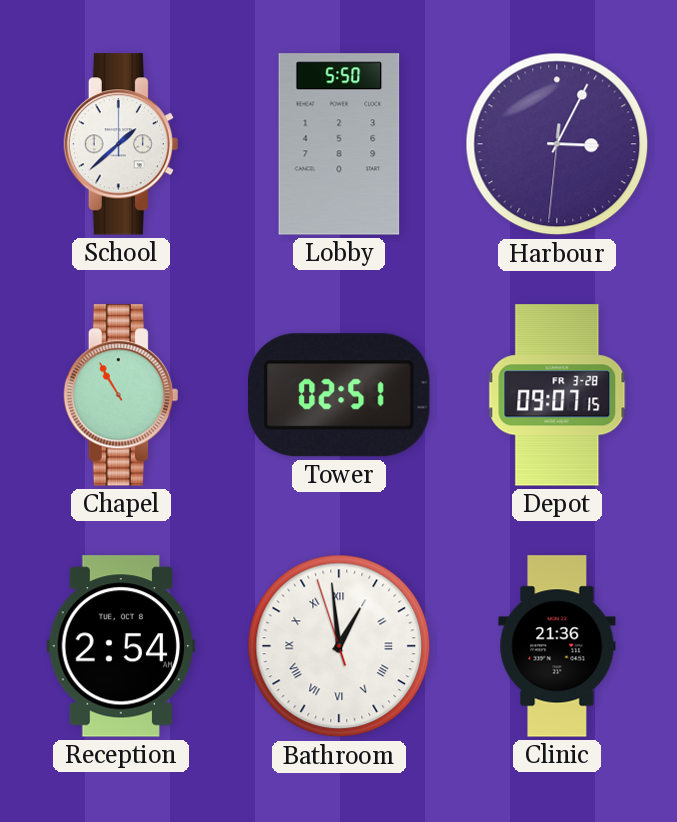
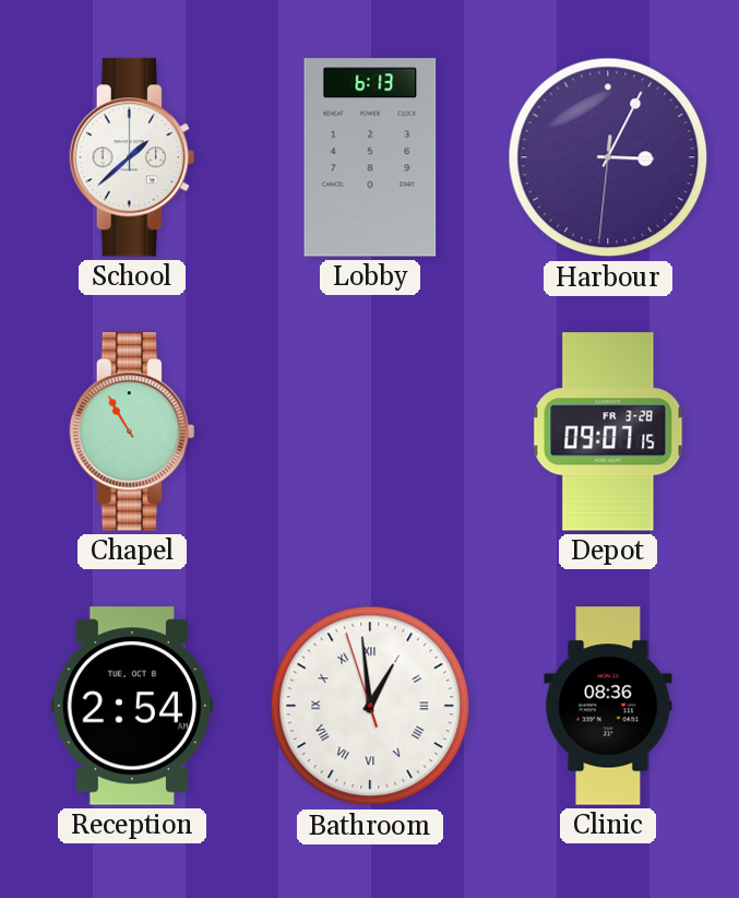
Lobby: 5:50 -> 6:13 (370, 157)
Tower: 02:51 -> none (339, 395)
Clinic: 21:36 -> 08:36 (608, 706)
